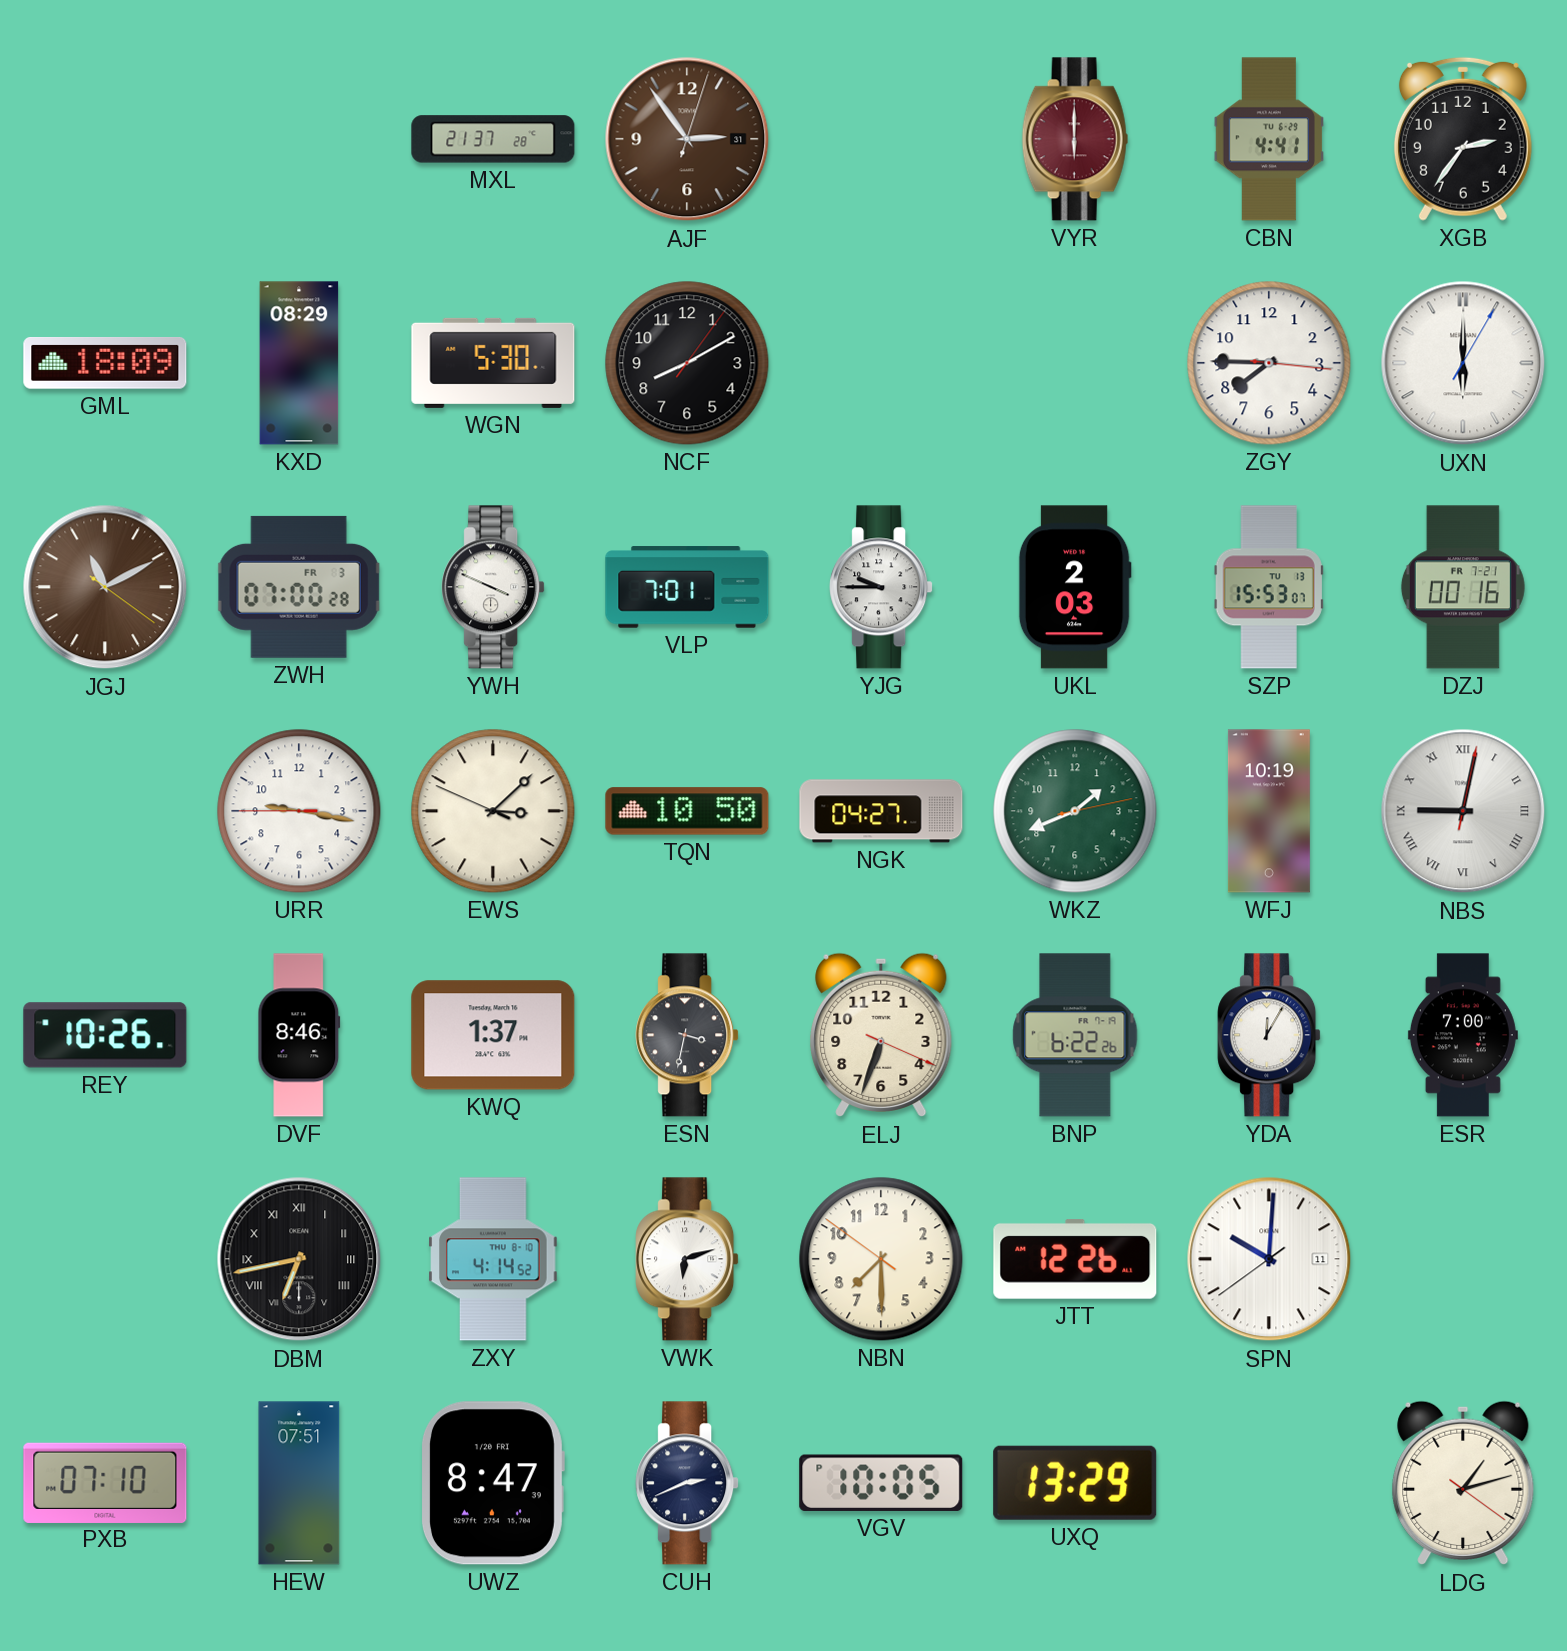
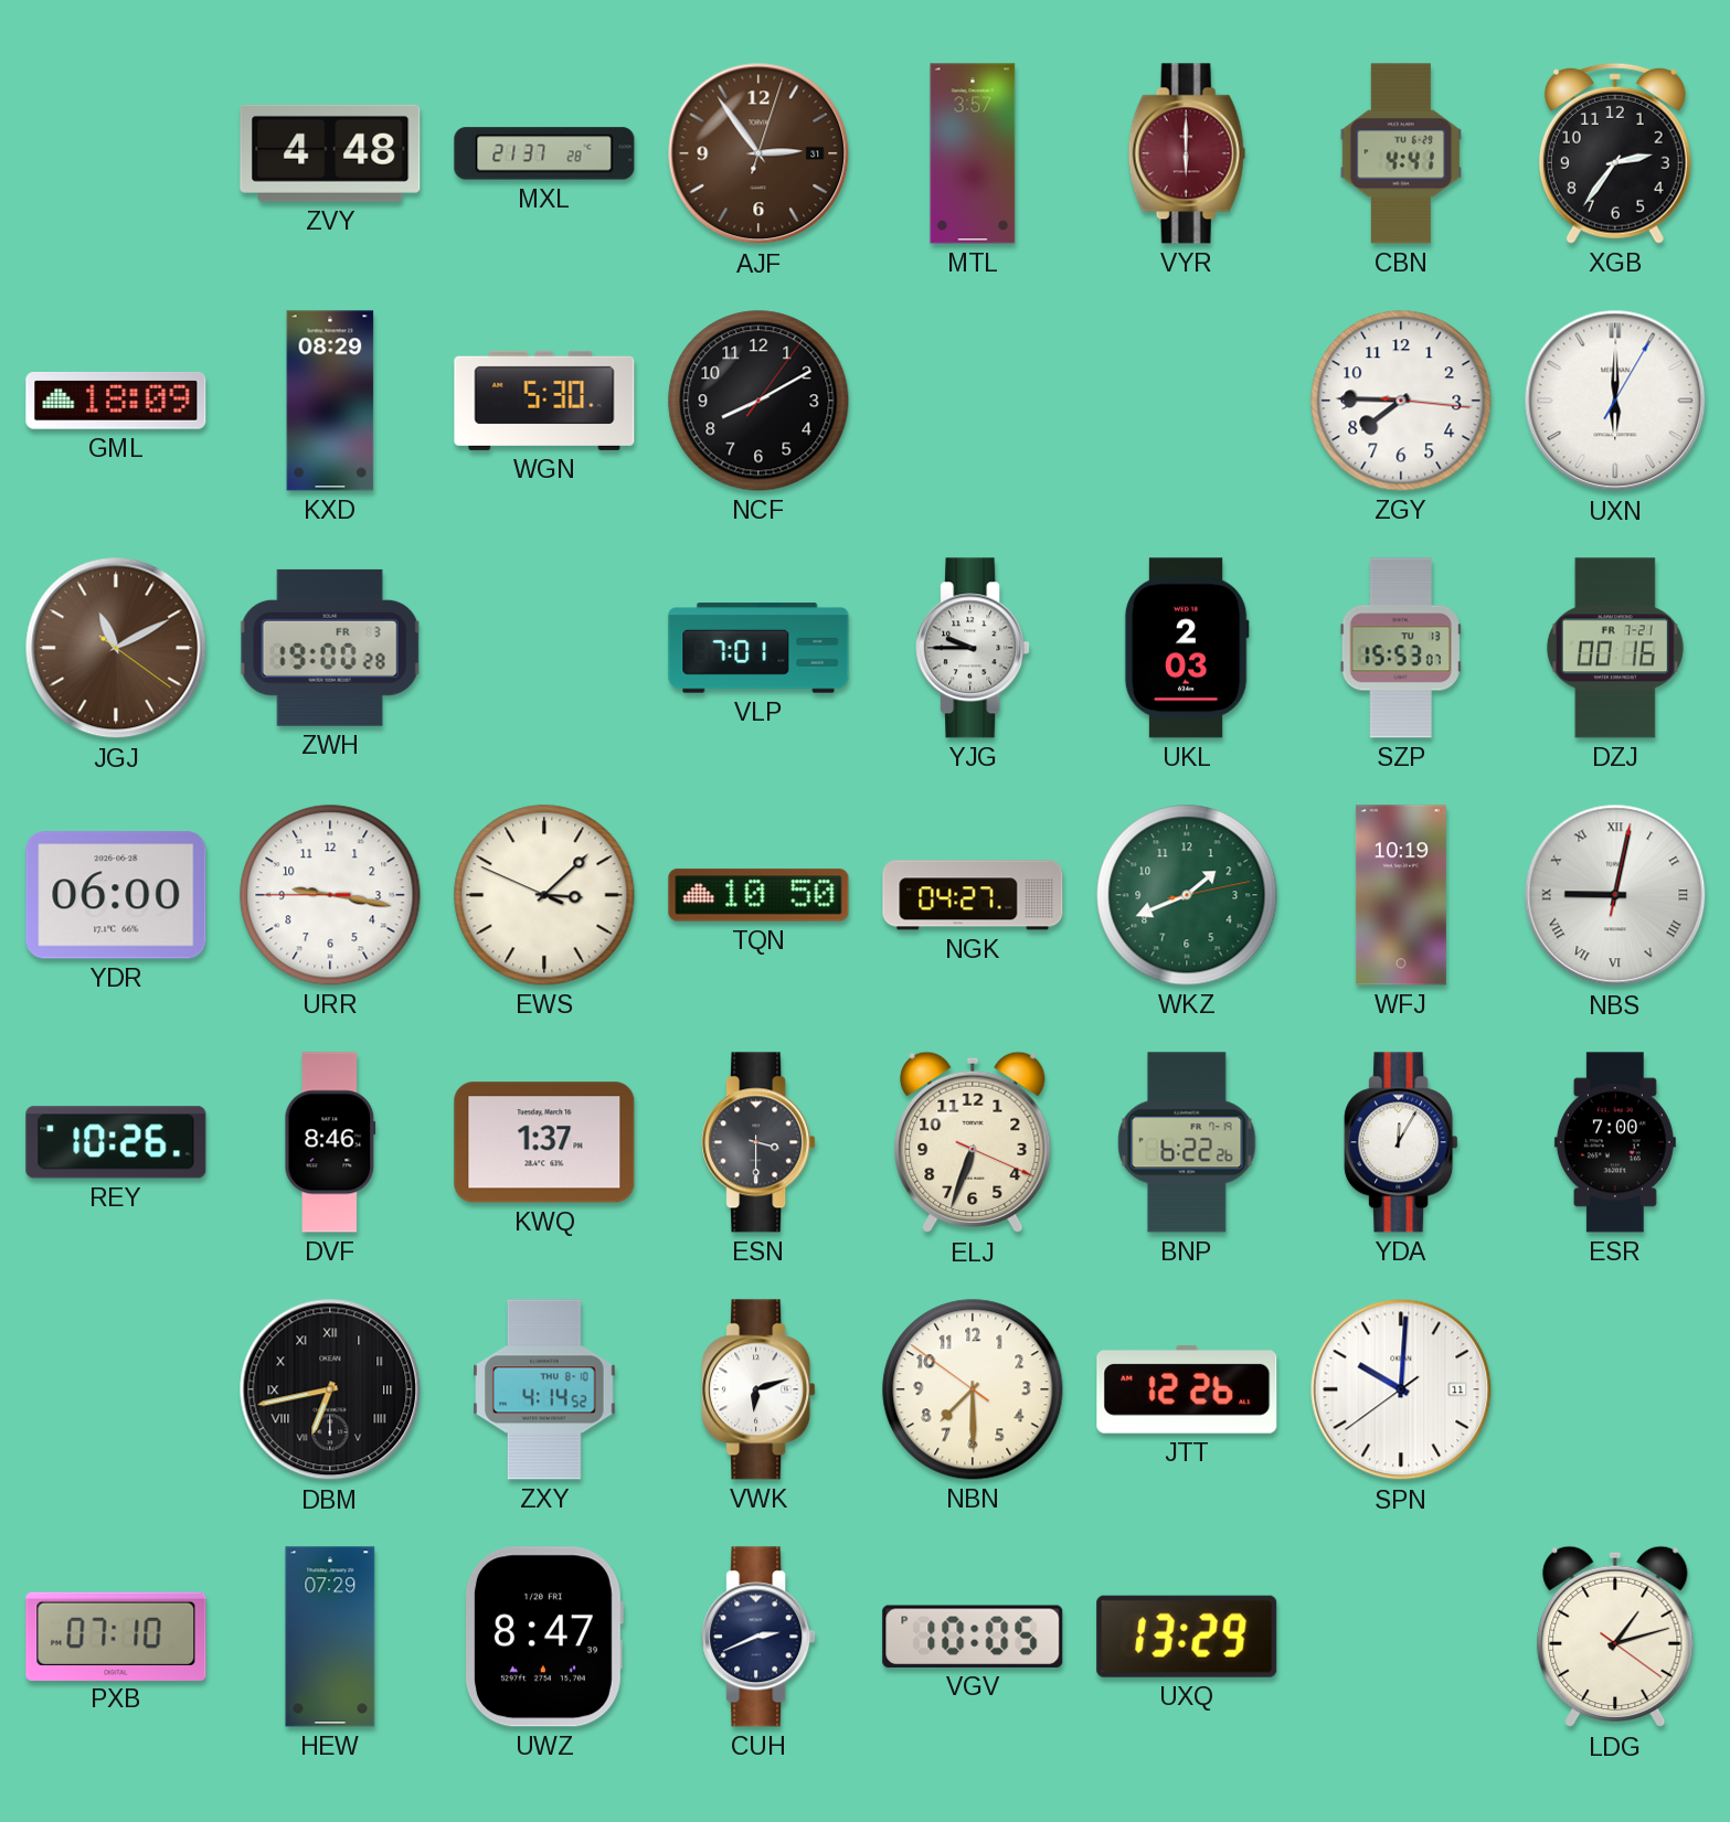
ZVY: none -> 4:48 (330, 153)
MTL: none -> 3:57 (973, 153)
ZWH: 07:00 -> 19:00 (330, 648)
YWH: 3:49 -> none (493, 587)
YDR: none -> 06:00 (116, 895)
ESN: 3:32 -> 3:30 (758, 1142)
HEW: 07:51 -> 07:29 (330, 1637)
